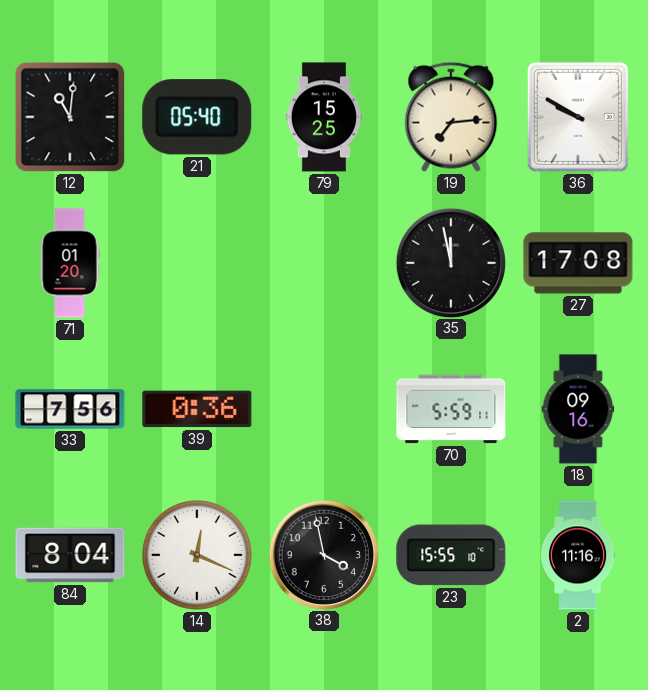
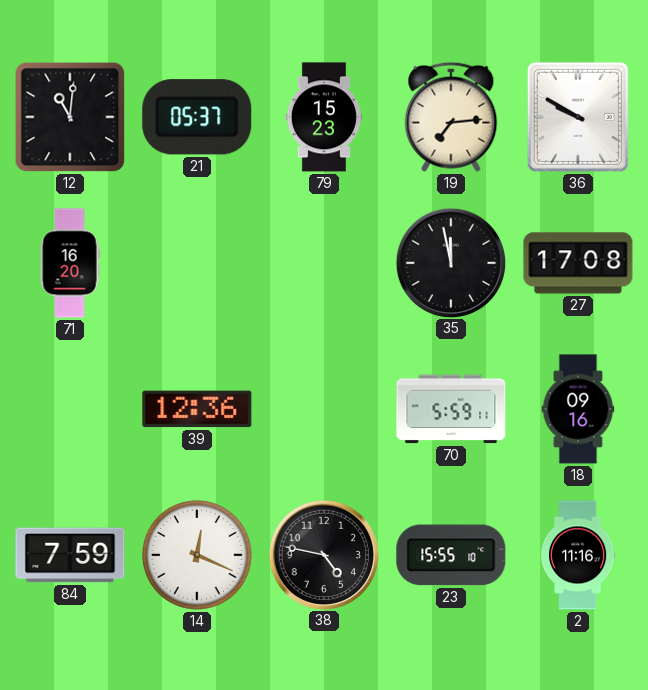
21: 05:40 -> 05:37 (197, 117)
79: 15:25 -> 15:23 (323, 117)
71: 01:20 -> 16:20 (70, 263)
33: 7:56 -> none (70, 409)
39: 0:36 -> 12:36 (197, 409)
84: 8:04 -> 7:59 (70, 555)
38: 3:58 -> 4:47 (323, 554)
